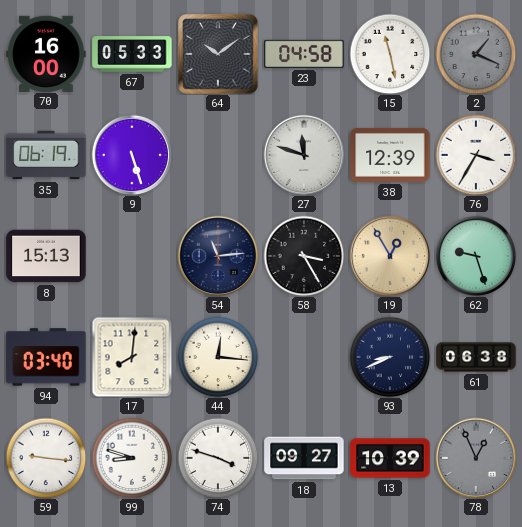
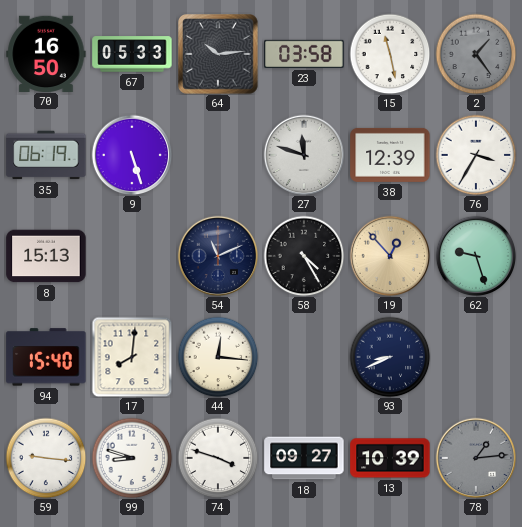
70: 16:00 -> 16:50 (46, 53)
64: 10:09 -> 10:14 (219, 55)
23: 04:58 -> 03:58 (304, 54)
2: 1:19 -> 1:24 (476, 54)
54: 11:14 -> 11:11 (218, 256)
58: 3:25 -> 4:25 (304, 256)
19: 12:55 -> 12:53 (390, 256)
94: 03:40 -> 15:40 (46, 357)
61: 06:38 -> none (476, 357)
78: 12:56 -> 1:14 (476, 458)
